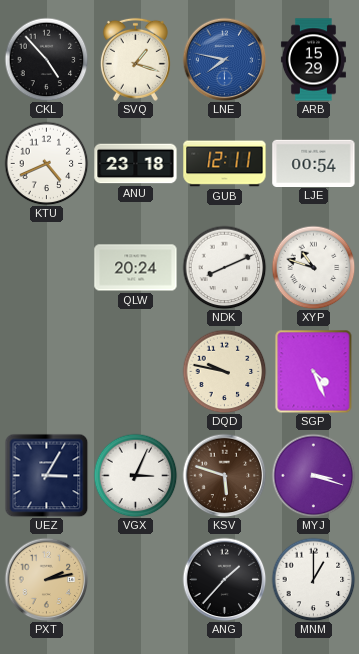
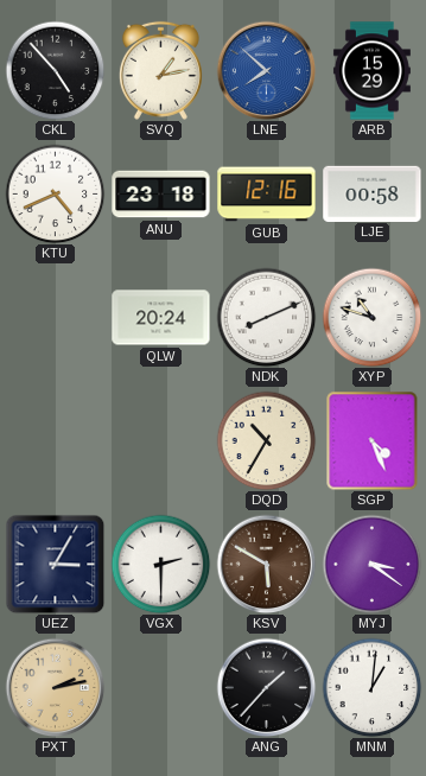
SVQ: 1:18 -> 1:13 (160, 70)
LNE: 7:47 -> 7:52 (266, 70)
GUB: 12:11 -> 12:16 (267, 195)
LJE: 00:54 -> 00:58 (373, 193)
DQD: 9:47 -> 10:35 (266, 440)
VGX: 3:04 -> 2:30 (160, 564)
KSV: 5:48 -> 5:50 (266, 564)
MYJ: 3:18 -> 3:21 (371, 564)
MNM: 1:00 -> 1:01 (371, 687)
